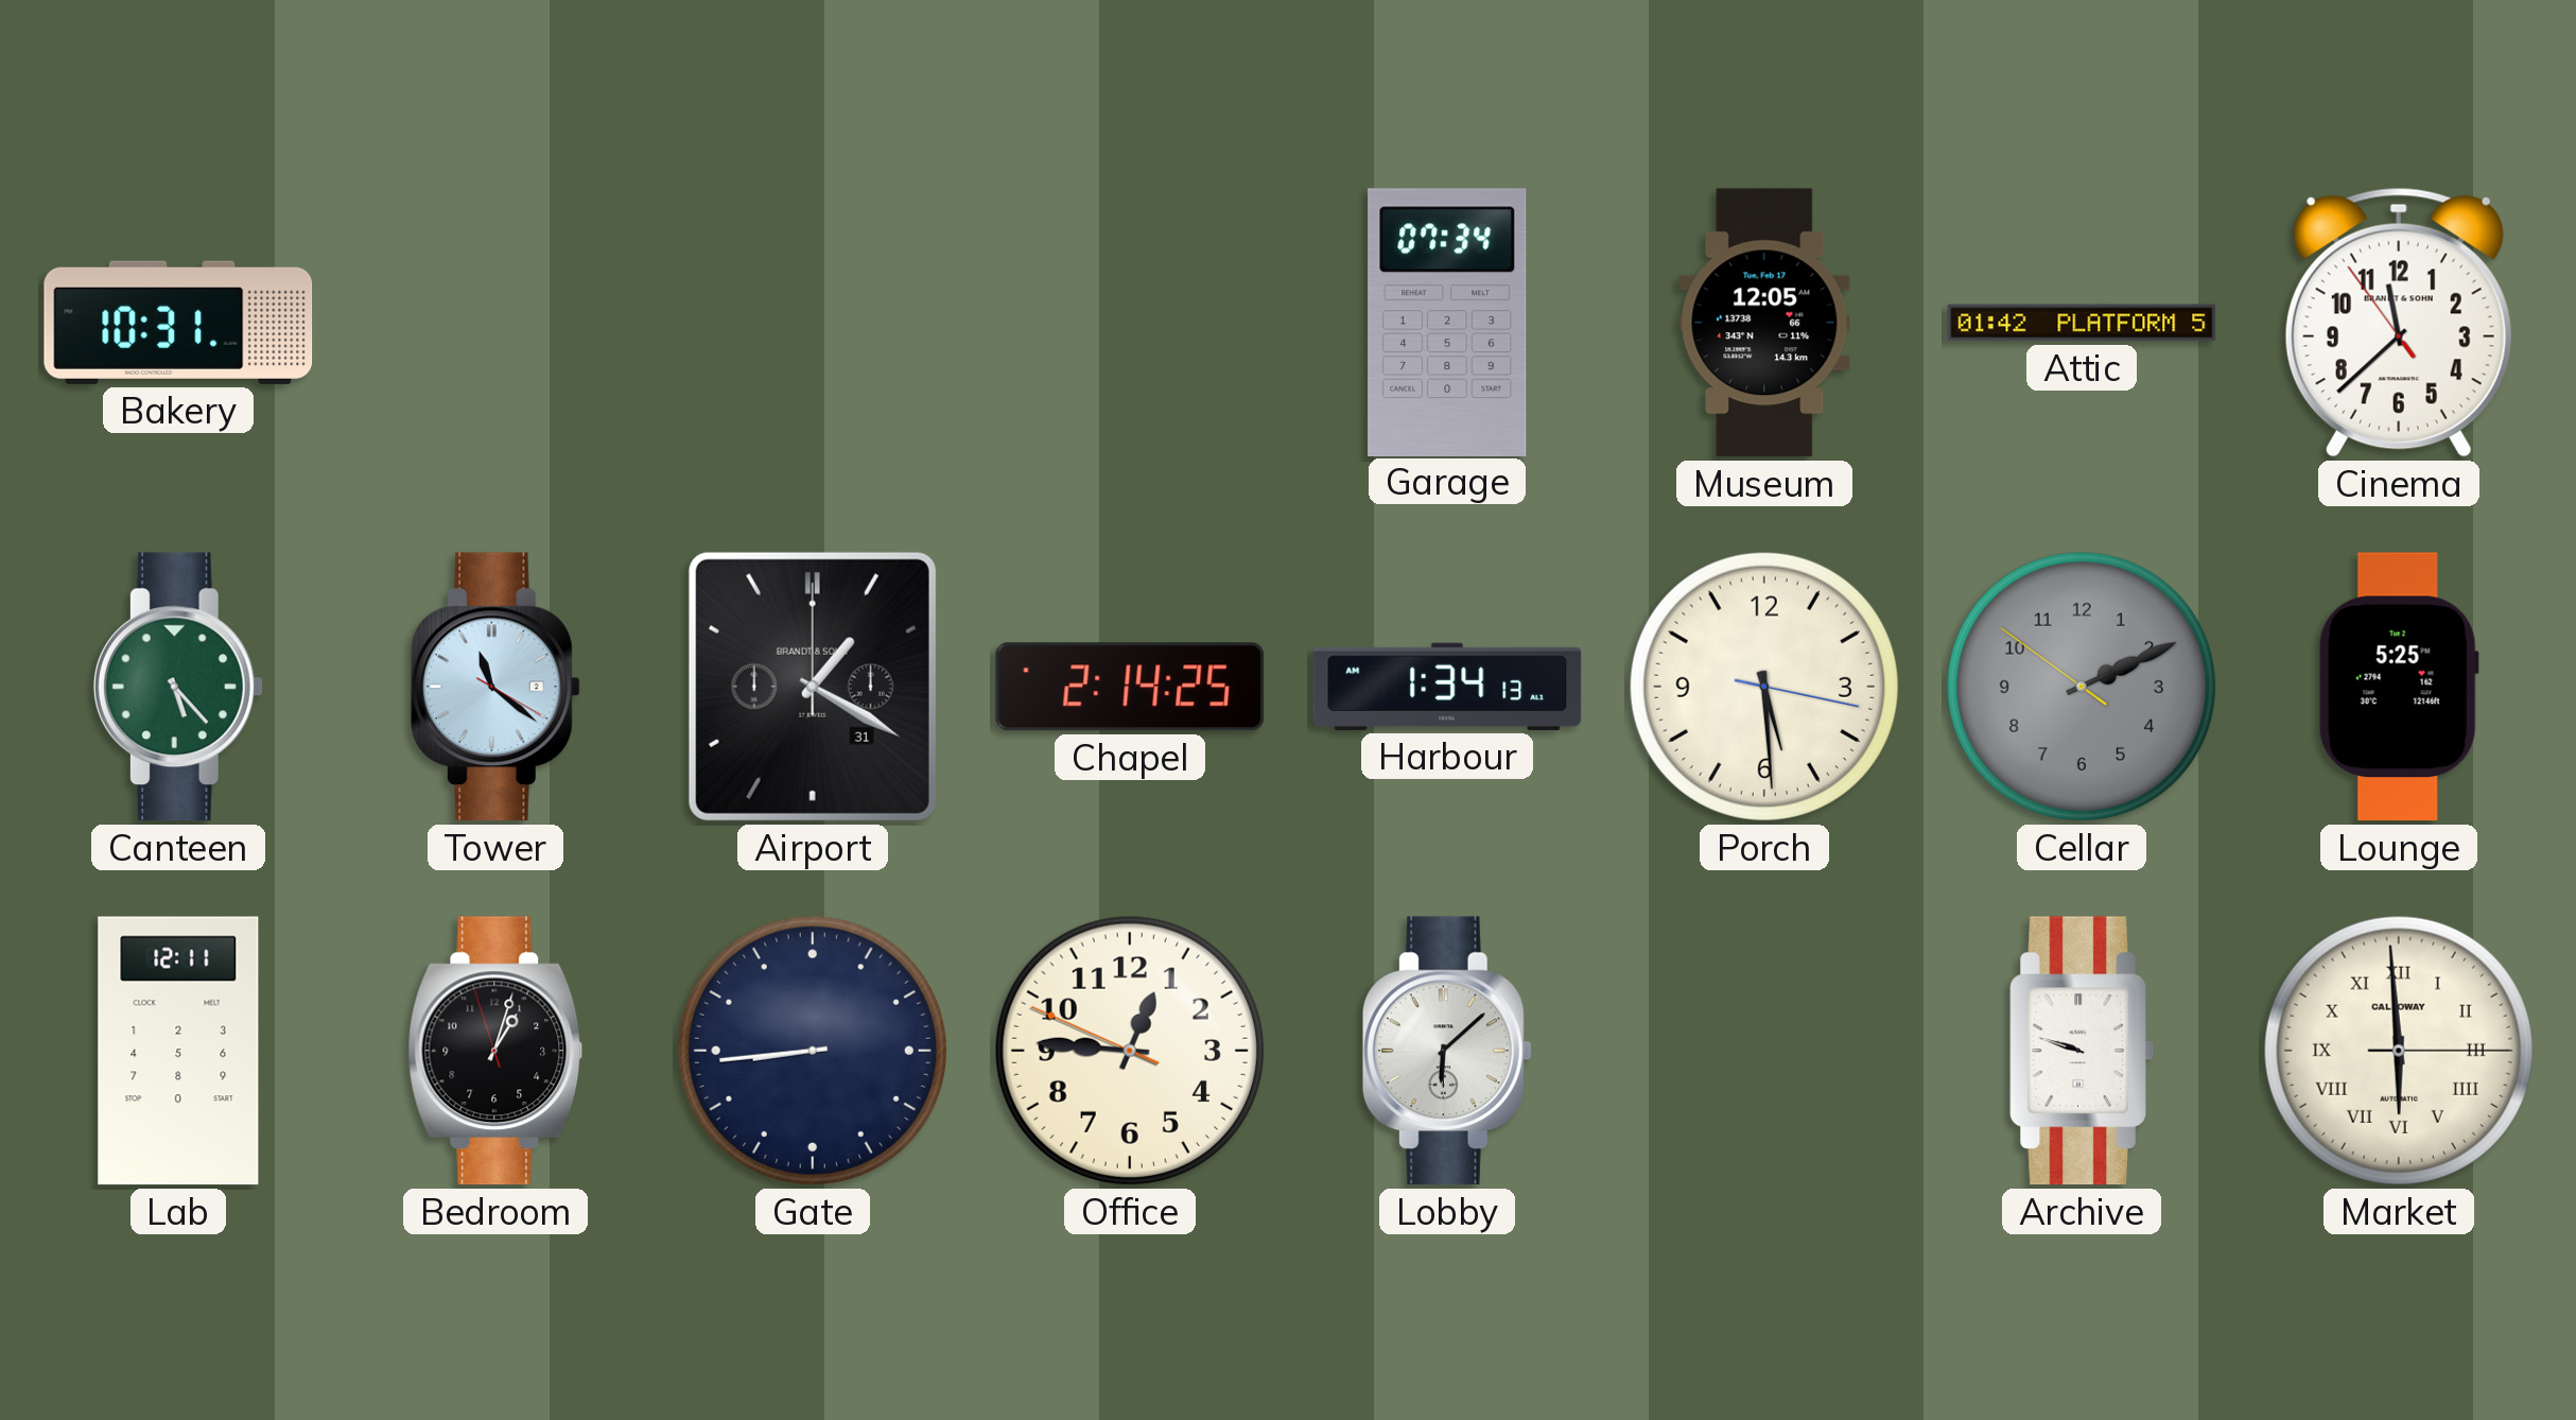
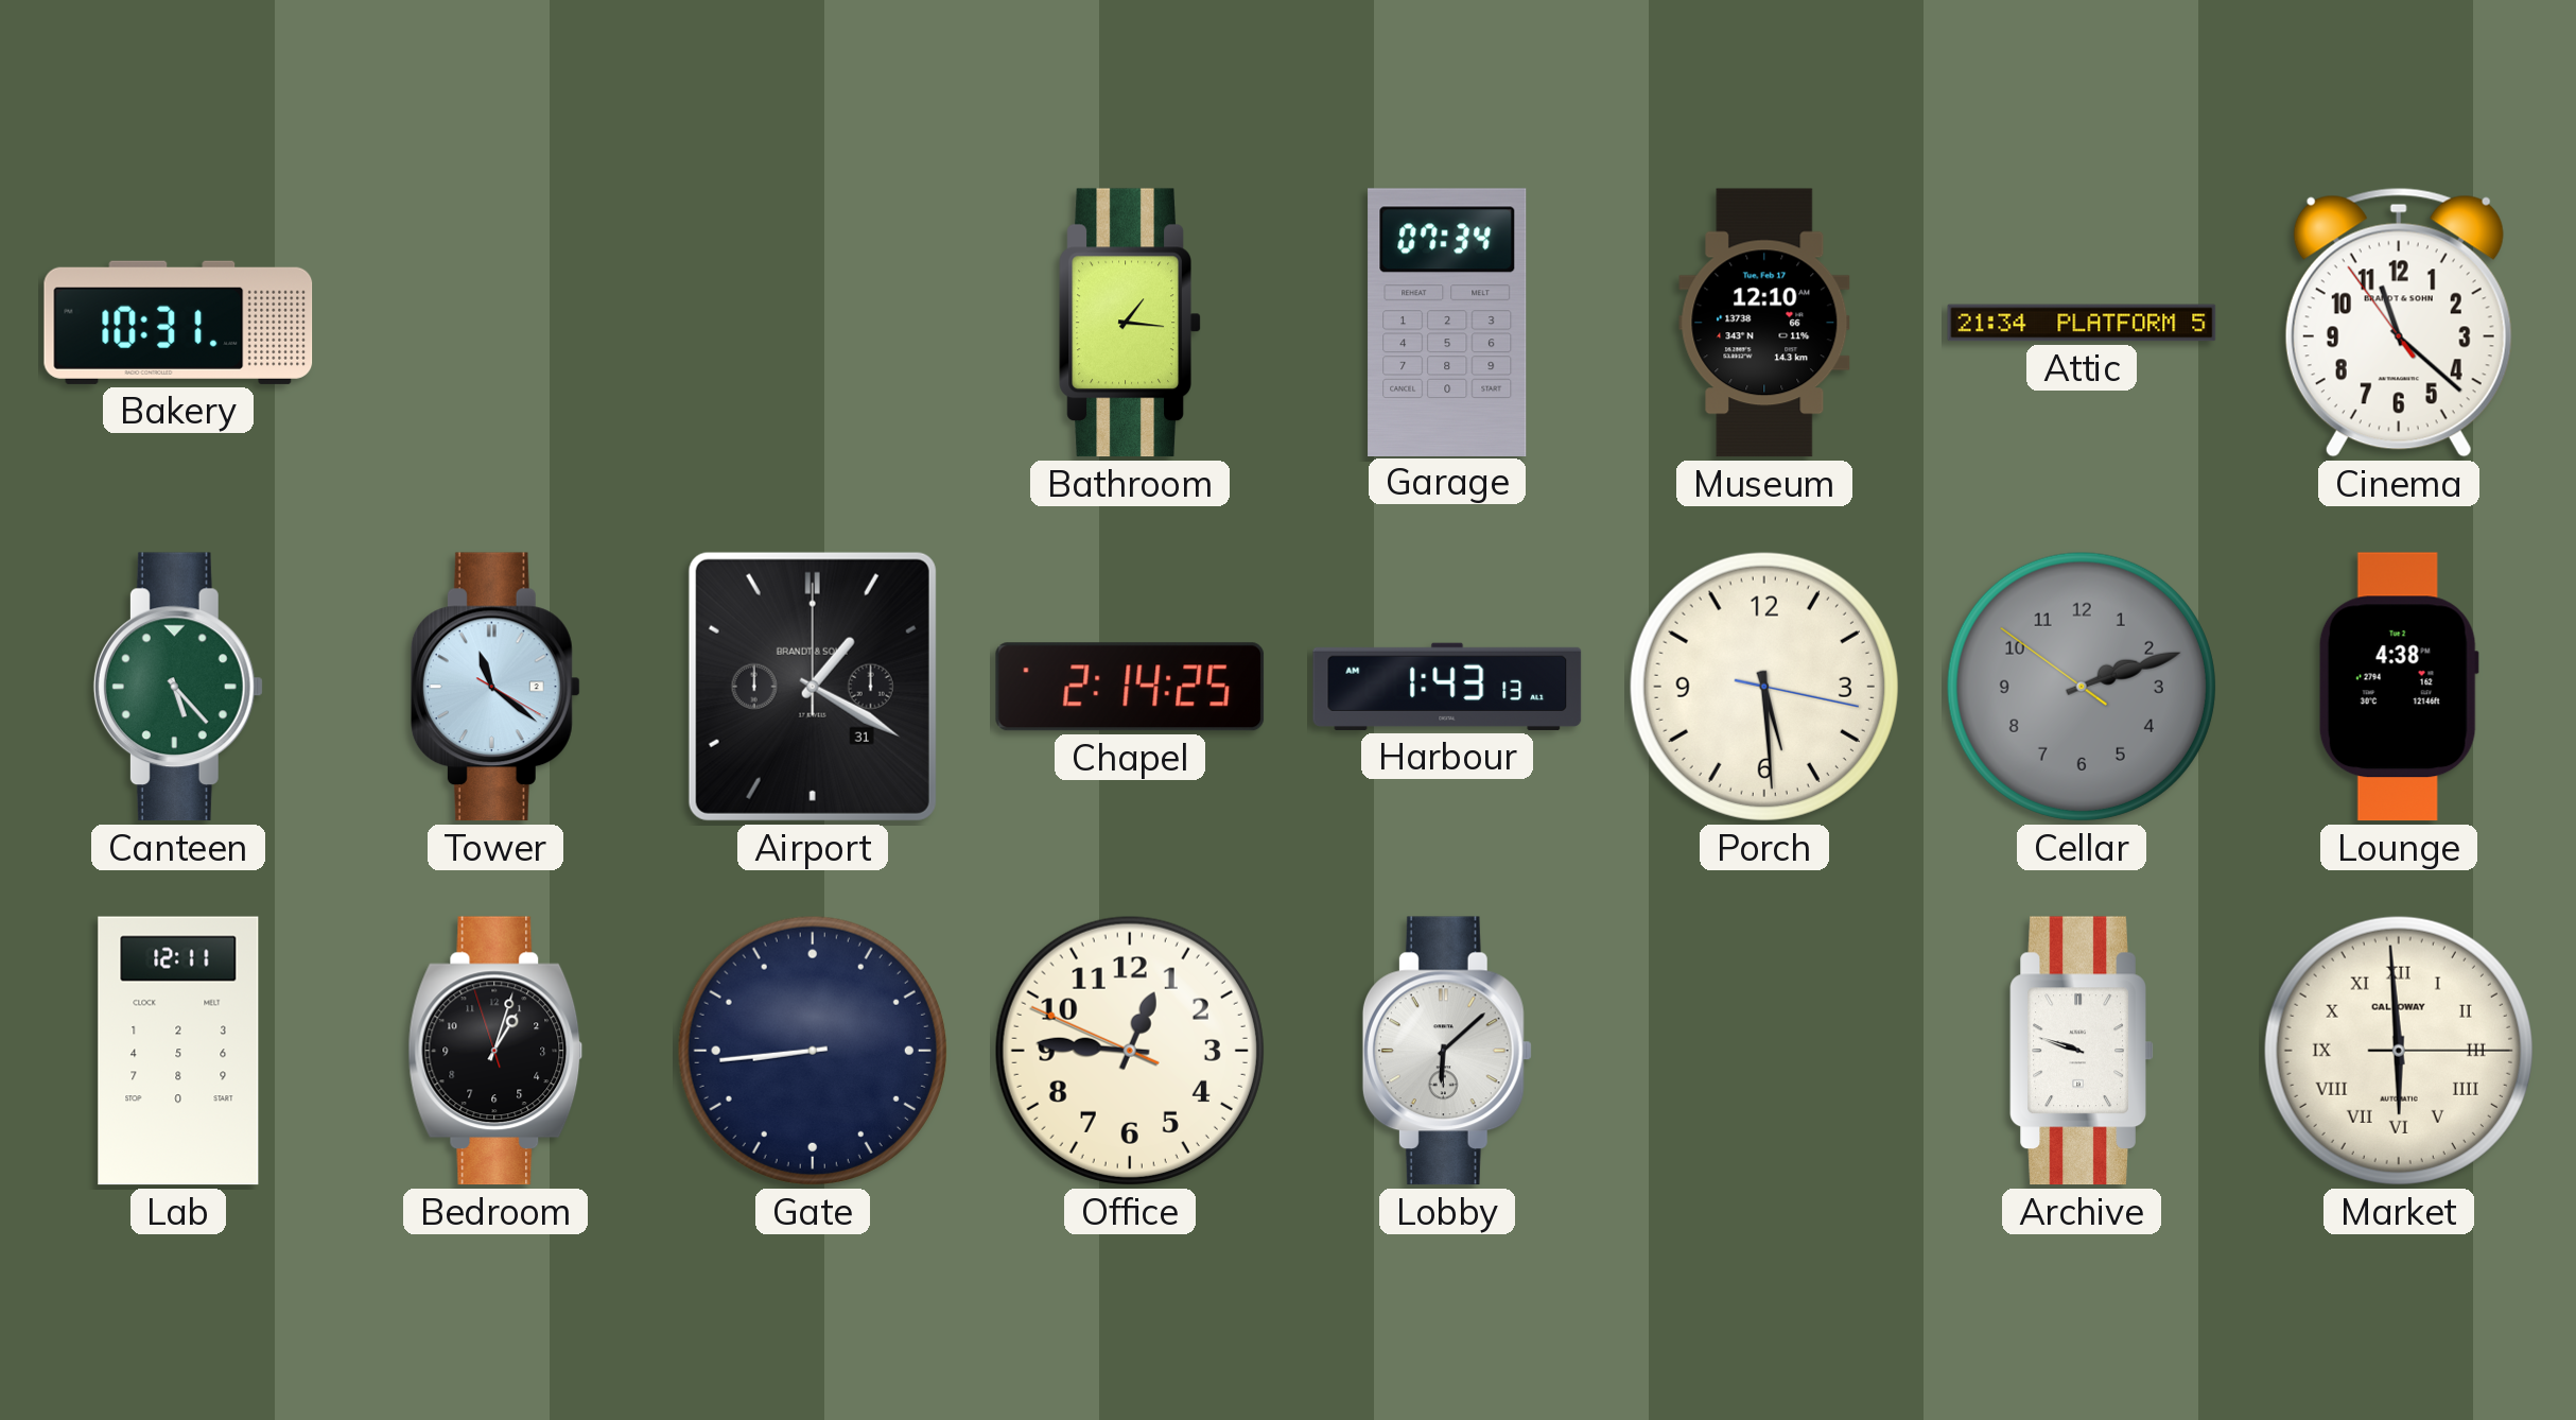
Bathroom: none -> 1:16 (1130, 323)
Museum: 12:05 -> 12:10 (1764, 323)
Attic: 01:42 -> 21:34 (2082, 323)
Cinema: 11:37 -> 11:21 (2399, 323)
Harbour: 1:34 -> 1:43 (1447, 687)
Cellar: 2:10 -> 2:11 (2082, 687)
Lounge: 5:25 -> 4:38 (2399, 687)
